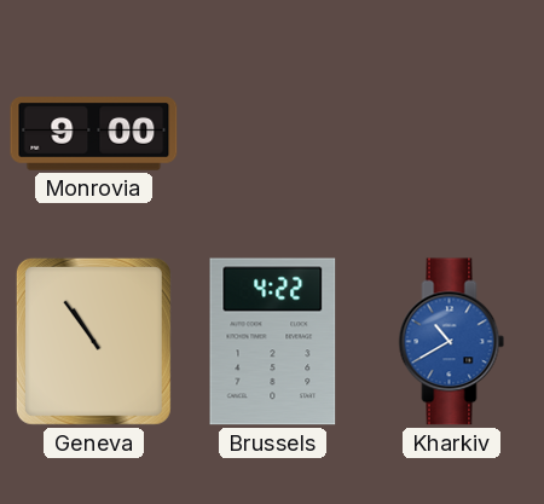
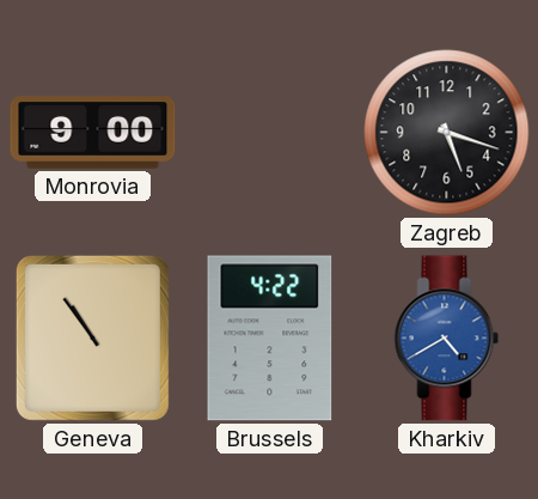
Zagreb: none -> 5:18 (447, 133)
Kharkiv: 10:40 -> 4:40 (447, 339)
